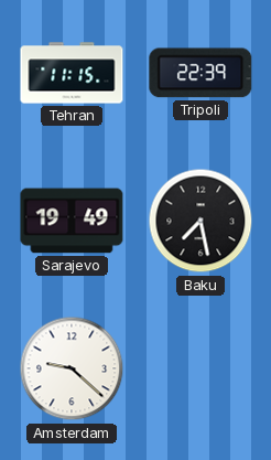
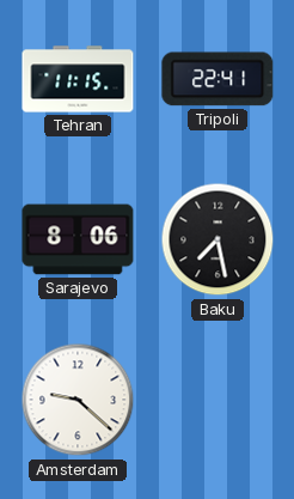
Tripoli: 22:39 -> 22:41 (218, 79)
Sarajevo: 19:49 -> 8:06 (78, 239)
